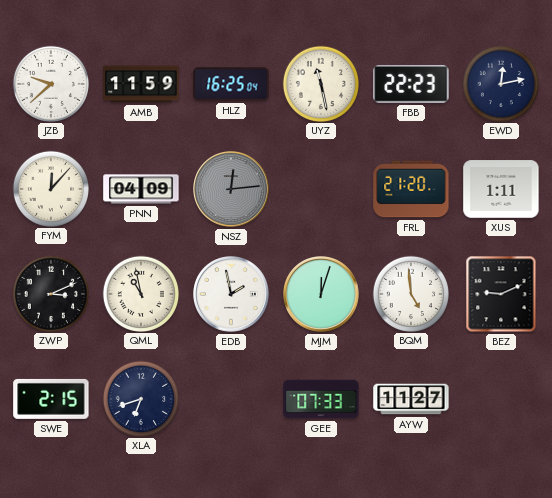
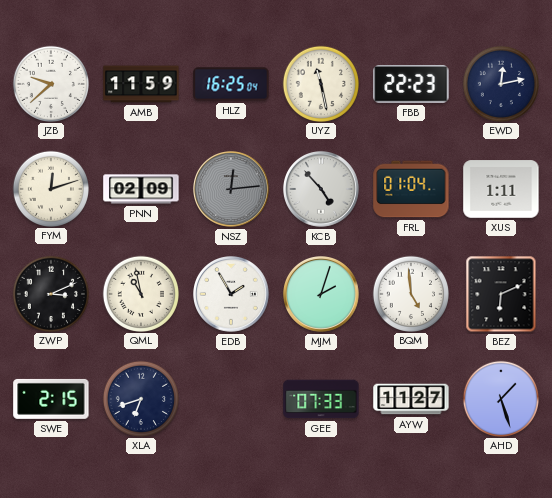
FYM: 12:07 -> 12:12 (50, 188)
PNN: 04:09 -> 02:09 (141, 189)
KCB: none -> 4:53 (322, 190)
FRL: 21:20 -> 01:04 (411, 189)
EDB: 1:58 -> 1:55 (232, 295)
MJM: 12:03 -> 2:03 (322, 295)
BEZ: 9:11 -> 6:11 (501, 294)
AHD: none -> 1:27 (500, 398)
